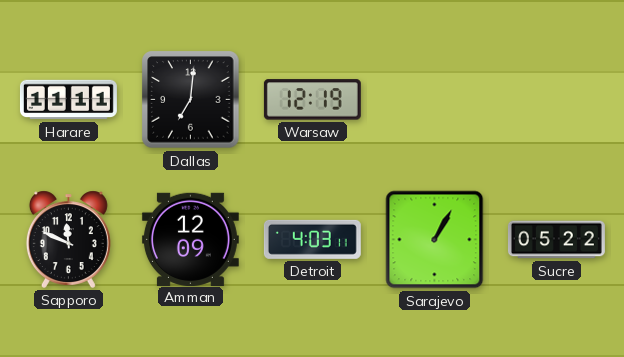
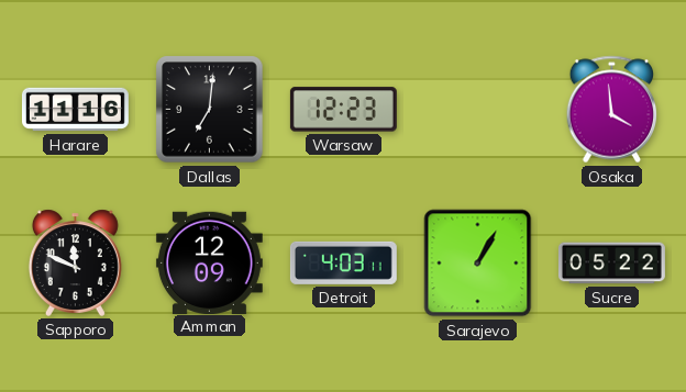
Harare: 11:11 -> 11:16 (75, 110)
Warsaw: 12:19 -> 12:23 (343, 110)
Osaka: none -> 3:59 (612, 110)
